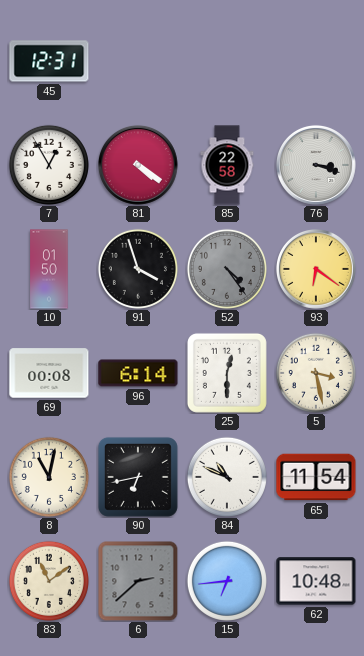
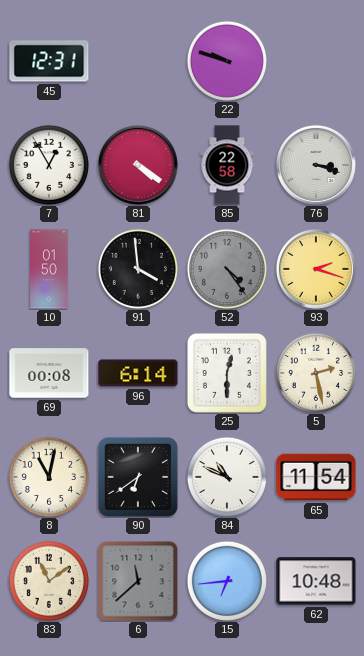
22: none -> 9:48 (227, 61)
91: 3:57 -> 3:59 (138, 269)
93: 6:21 -> 2:18 (316, 269)
5: 3:28 -> 2:28 (316, 373)
90: 6:43 -> 6:39 (138, 477)
6: 2:38 -> 11:38 (138, 581)
